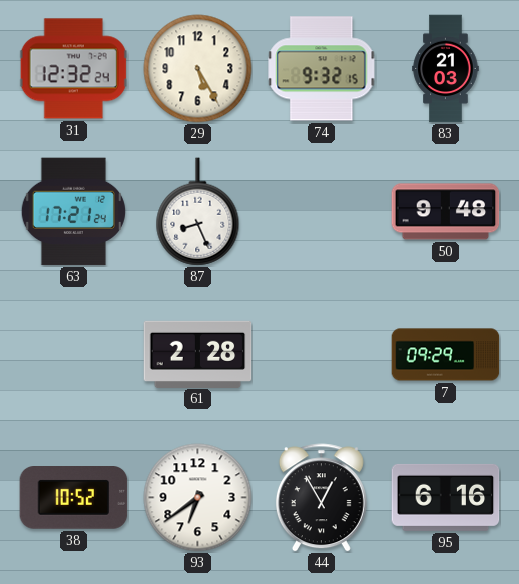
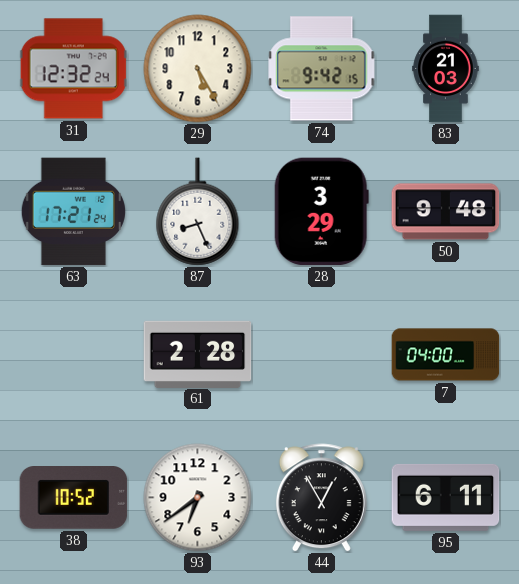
74: 9:32 -> 9:42 (322, 69)
28: none -> 3:29 (321, 212)
7: 09:29 -> 04:00 (446, 355)
95: 6:16 -> 6:11 (446, 497)
